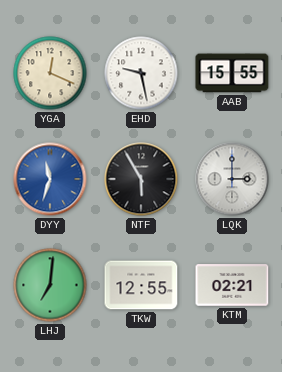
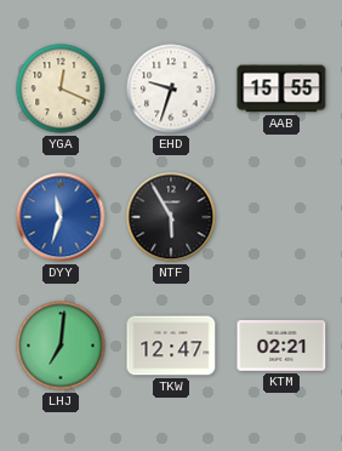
EHD: 9:28 -> 9:33 (171, 89)
LQK: 3:00 -> none (232, 179)
TKW: 12:55 -> 12:47 (171, 346)
